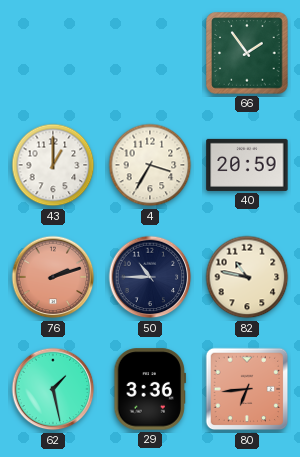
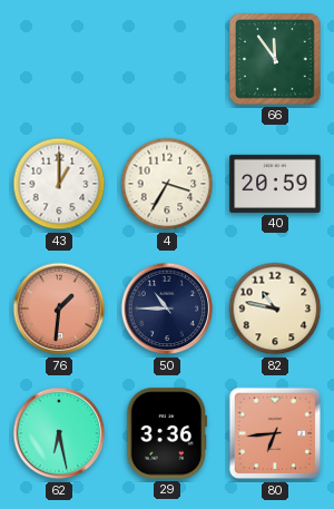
66: 1:54 -> 11:54 (275, 59)
76: 2:12 -> 1:31 (59, 309)
62: 1:28 -> 6:28 (59, 433)
